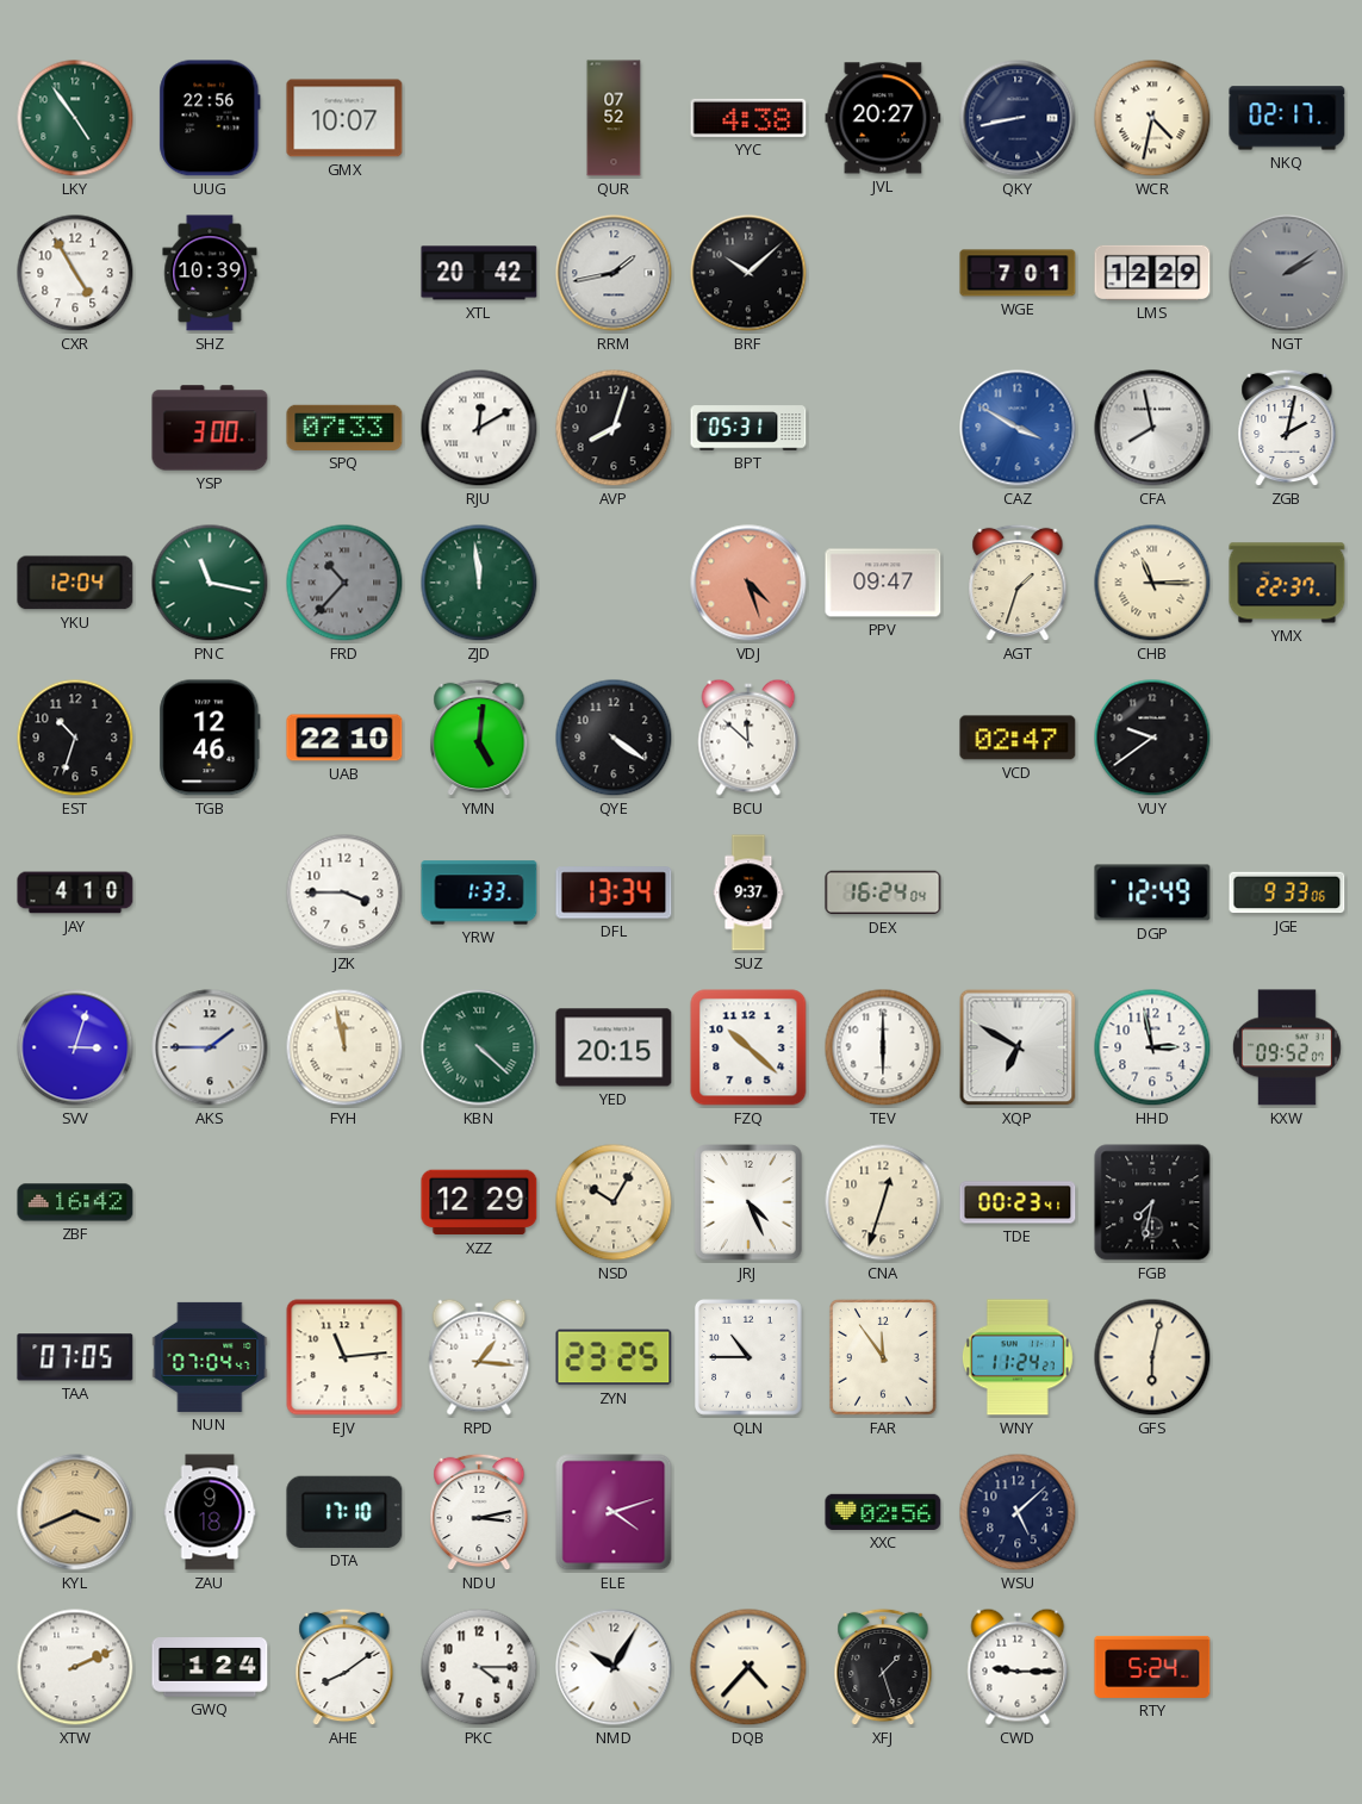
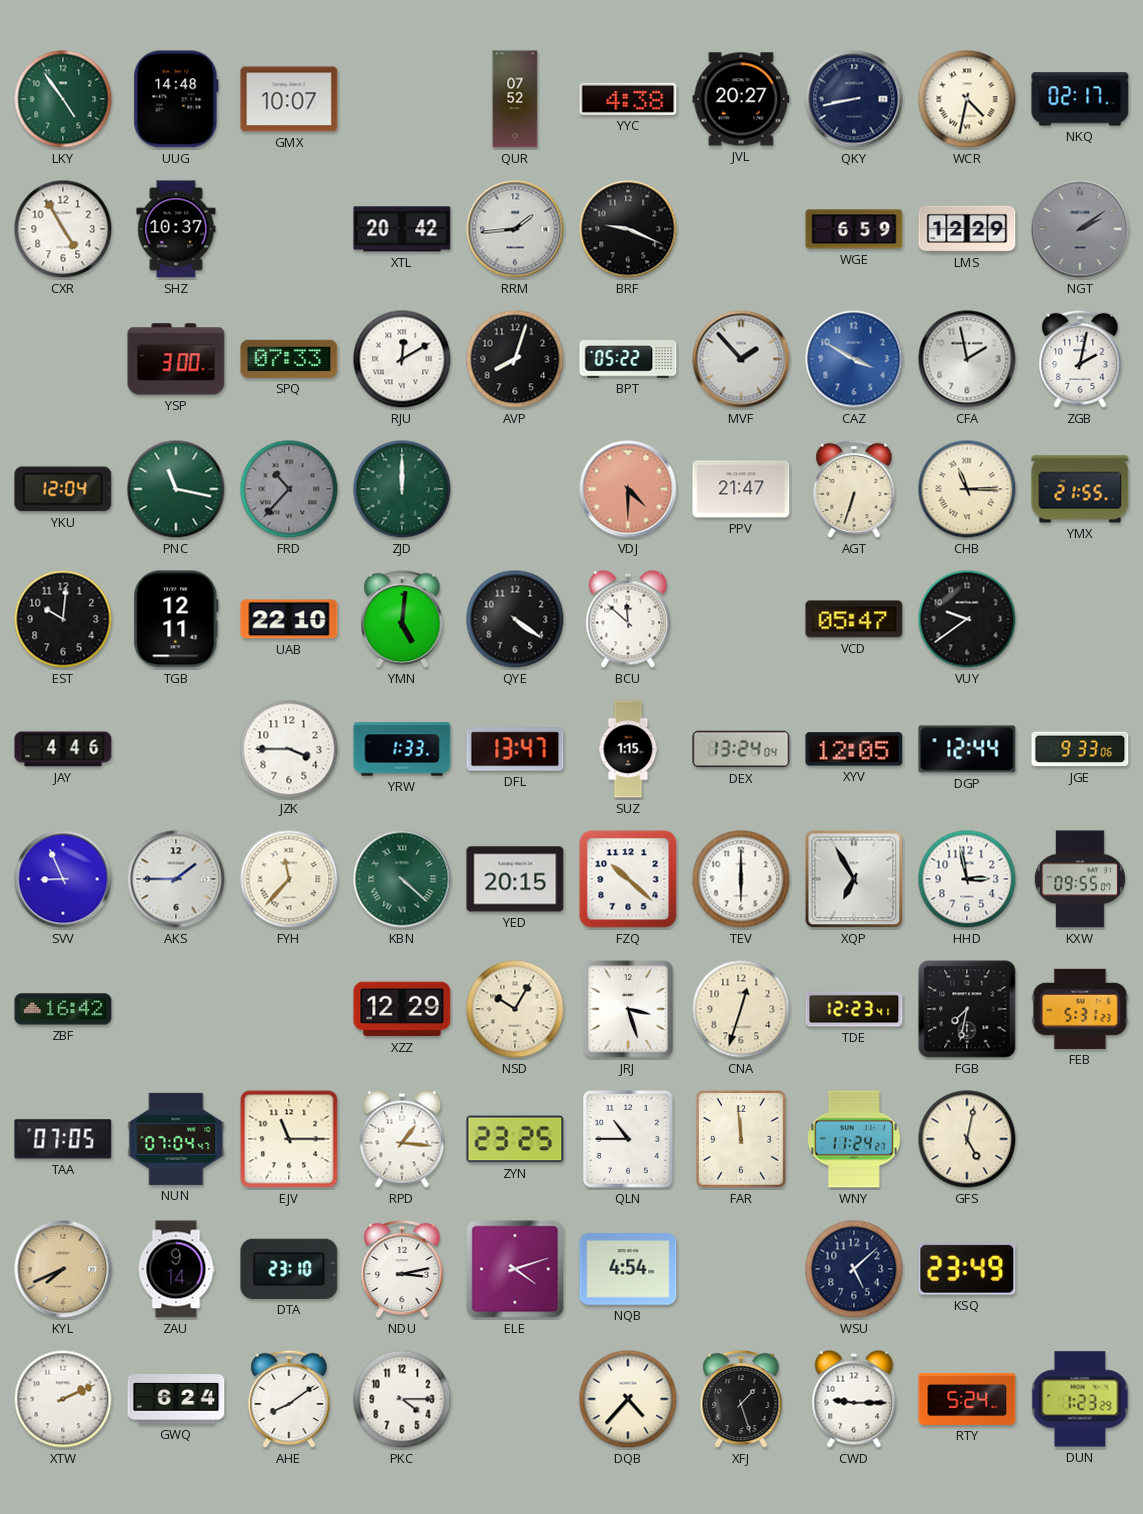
UUG: 22:56 -> 14:48 (176, 99)
SHZ: 10:39 -> 10:37 (176, 229)
RRM: 1:43 -> 1:44 (515, 229)
BRF: 10:08 -> 9:19 (628, 229)
WGE: 7:01 -> 6:59 (854, 229)
BPT: 05:31 -> 05:22 (628, 359)
MVF: none -> 1:53 (741, 359)
CFA: 7:58 -> 1:58 (967, 359)
ZJD: 11:59 -> 12:00 (402, 489)
VDJ: 4:27 -> 4:30 (628, 489)
PPV: 09:47 -> 21:47 (741, 489)
AGT: 1:33 -> 6:33 (854, 489)
YMX: 22:37 -> 21:55 (1080, 489)
EST: 10:33 -> 10:01 (63, 619)
TGB: 12:46 -> 12:11 (176, 619)
VCD: 02:47 -> 05:47 (854, 619)
JAY: 4:10 -> 4:46 (63, 749)
DFL: 13:34 -> 13:47 (515, 749)
SUZ: 9:37 -> 1:15 (628, 749)
DEX: 16:24 -> 13:24 (741, 749)
XYV: none -> 12:05 (854, 749)
DGP: 12:49 -> 12:44 (967, 749)
SVV: 3:03 -> 8:56 (63, 879)
FYH: 11:58 -> 11:37 (289, 879)
XQP: 6:50 -> 6:55 (854, 879)
KXW: 09:52 -> 09:55 (1080, 879)
JRJ: 4:26 -> 3:27 (628, 1009)
TDE: 00:23 -> 12:23 (854, 1009)
FEB: none -> 5:31 (1080, 1009)
EJV: 11:14 -> 11:15 (289, 1139)
FAR: 11:54 -> 11:59 (741, 1140)
GFS: 6:02 -> 5:02 (967, 1139)
KYL: 3:41 -> 7:41 (63, 1269)
ZAU: 9:18 -> 9:14 (176, 1269)
DTA: 17:10 -> 23:10 (289, 1269)
NQB: none -> 4:54 (628, 1269)
XXC: 02:56 -> none (883, 1512)
KSQ: none -> 23:49 (967, 1269)
GWQ: 1:24 -> 6:24 (176, 1399)
NMD: 10:05 -> none (614, 1667)
DUN: none -> 1:23 (1080, 1399)
